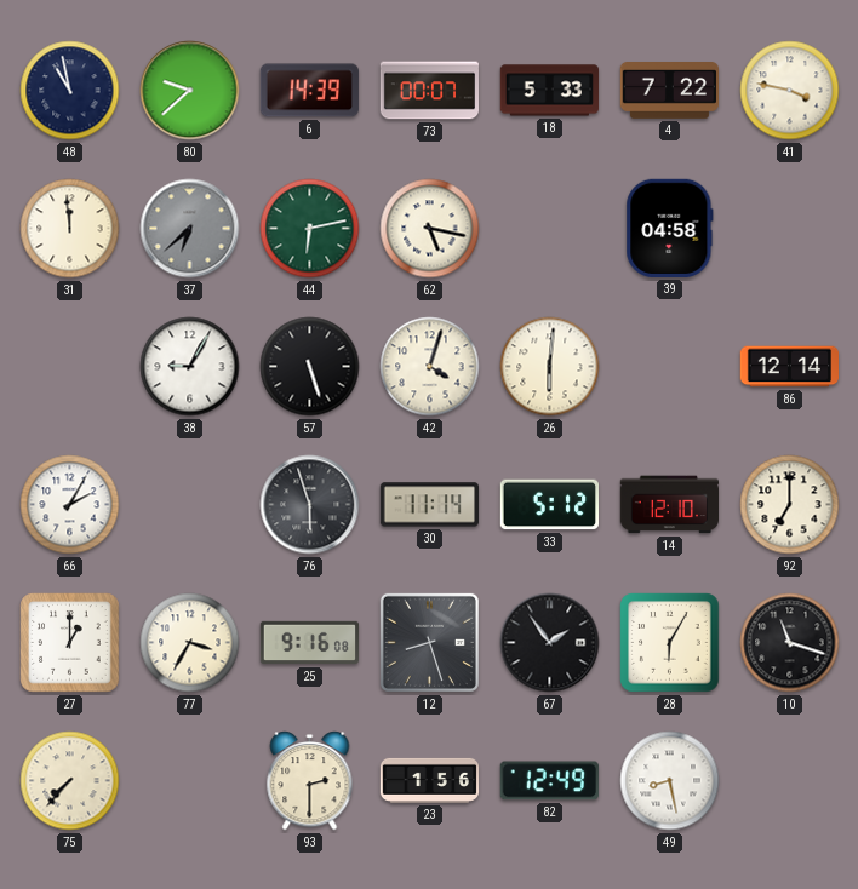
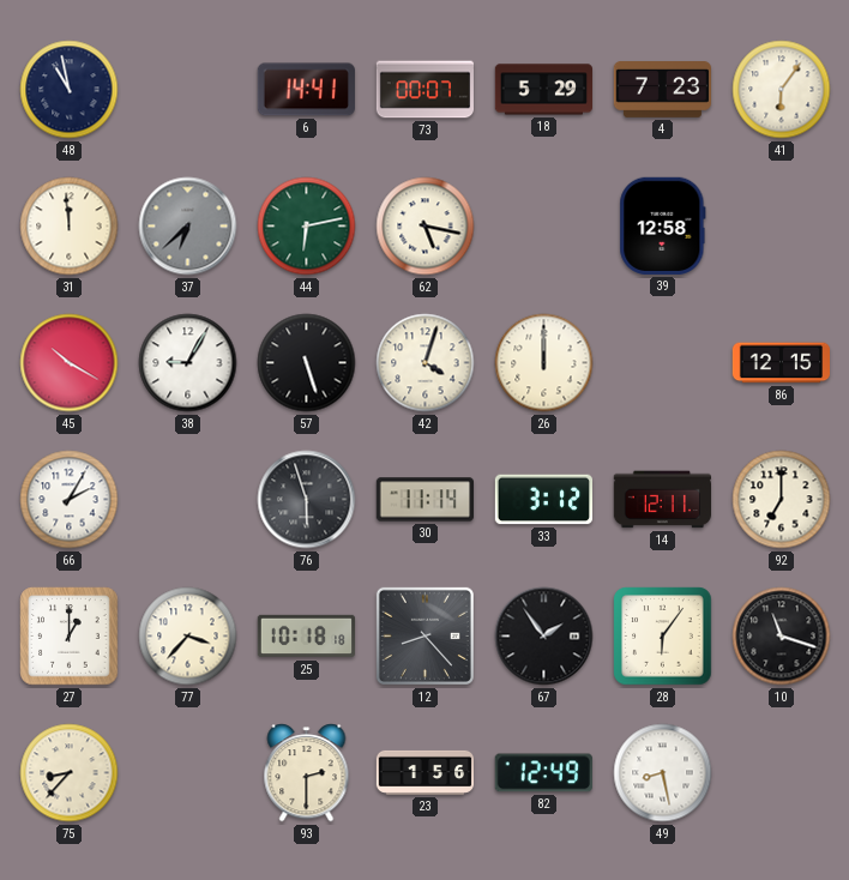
80: 9:38 -> none (190, 91)
6: 14:39 -> 14:41 (306, 90)
18: 5:33 -> 5:29 (543, 90)
4: 7:22 -> 7:23 (662, 90)
41: 3:47 -> 6:06 (782, 90)
39: 04:58 -> 12:58 (663, 225)
45: none -> 10:20 (70, 363)
26: 6:01 -> 12:00 (544, 363)
86: 12:14 -> 12:15 (782, 363)
33: 5:12 -> 3:12 (543, 500)
14: 12:10 -> 12:11 (662, 500)
77: 3:35 -> 3:37 (188, 637)
25: 9:16 -> 10:18 (307, 637)
12: 8:27 -> 8:23 (424, 635)
28: 6:05 -> 6:06 (663, 637)
75: 7:37 -> 8:37 (70, 773)
